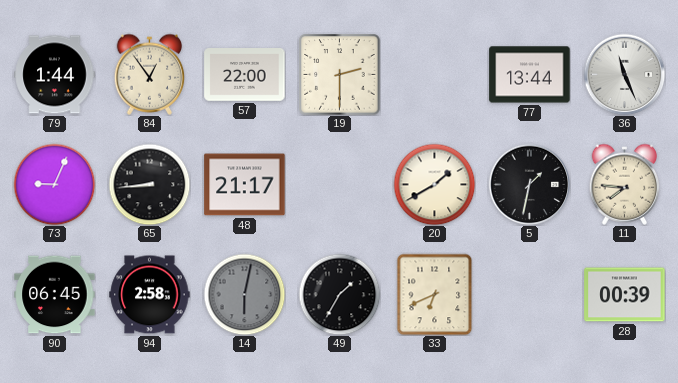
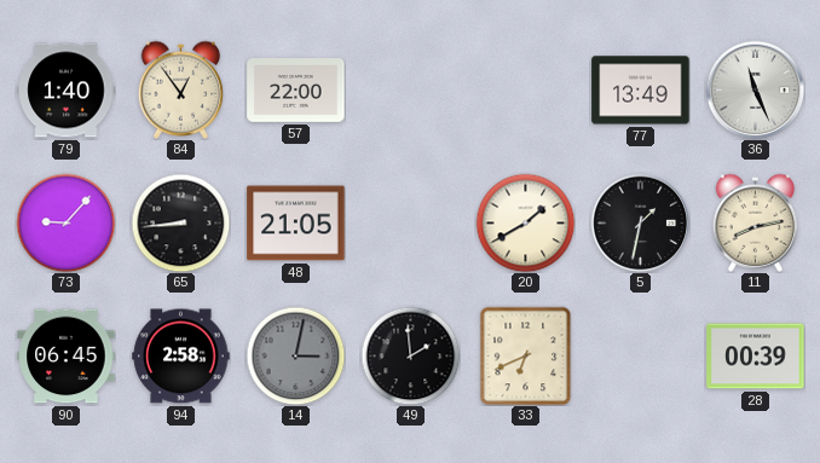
79: 1:44 -> 1:40 (67, 91)
19: 2:30 -> none (340, 75)
77: 13:44 -> 13:49 (641, 91)
73: 9:04 -> 9:07 (65, 222)
48: 21:17 -> 21:05 (296, 224)
11: 7:46 -> 8:13 (756, 222)
14: 6:02 -> 3:02 (295, 355)
49: 1:35 -> 1:59 (410, 355)
